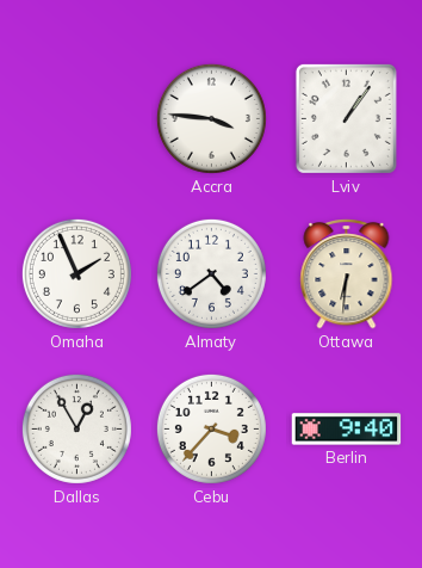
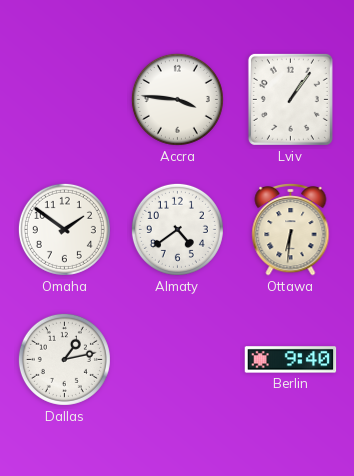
Omaha: 1:56 -> 1:51 (64, 229)
Dallas: 12:55 -> 1:13 (64, 359)
Cebu: 3:37 -> none (211, 428)
